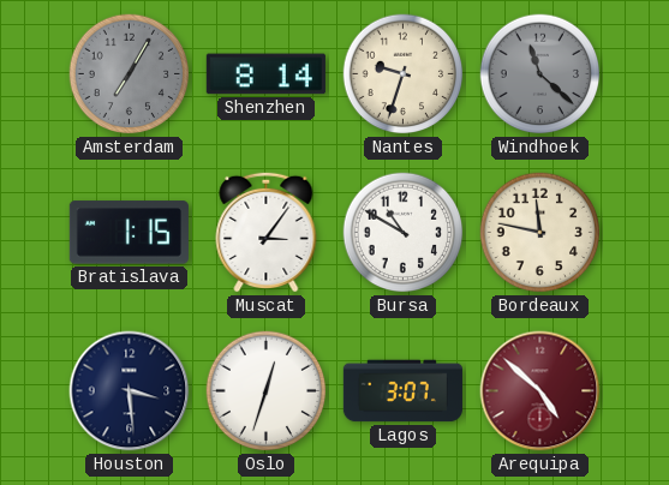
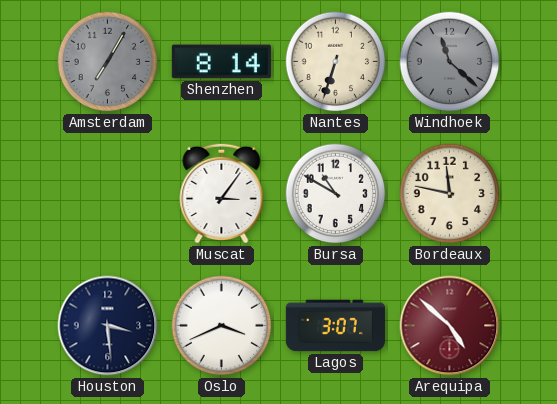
Nantes: 9:33 -> 6:33 (336, 62)
Bratislava: 1:15 -> none (129, 233)
Oslo: 12:33 -> 3:41 (222, 326)
